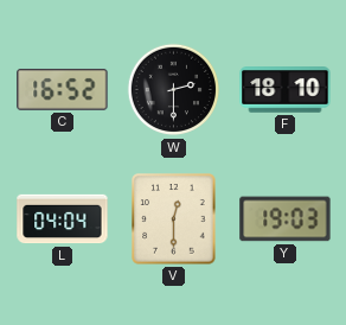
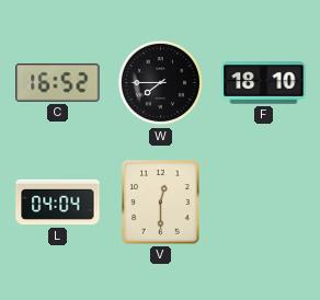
W: 2:30 -> 7:45 (161, 83)
Y: 19:03 -> none (286, 219)
